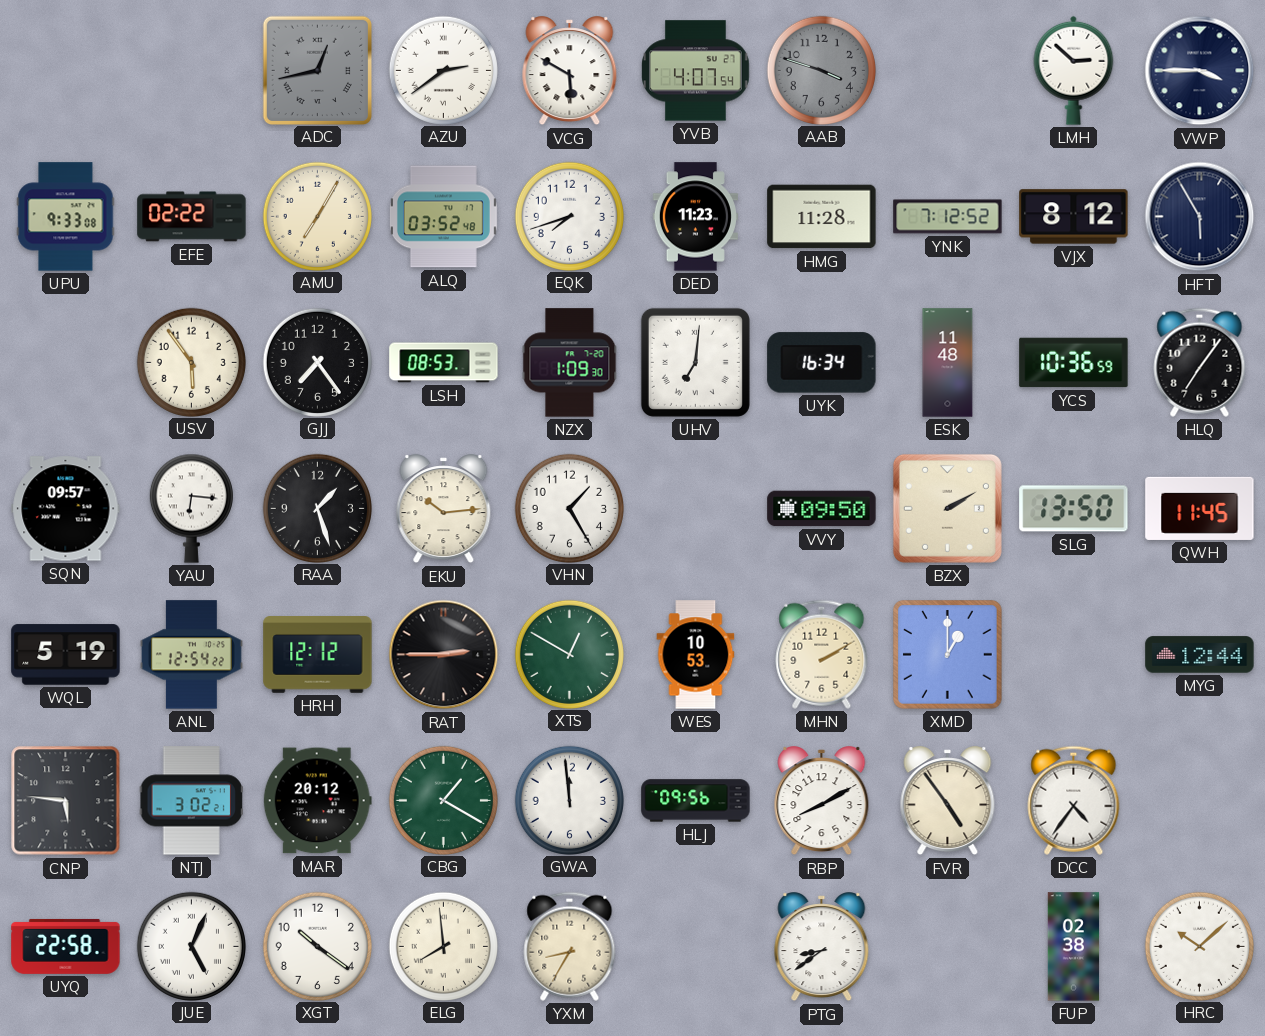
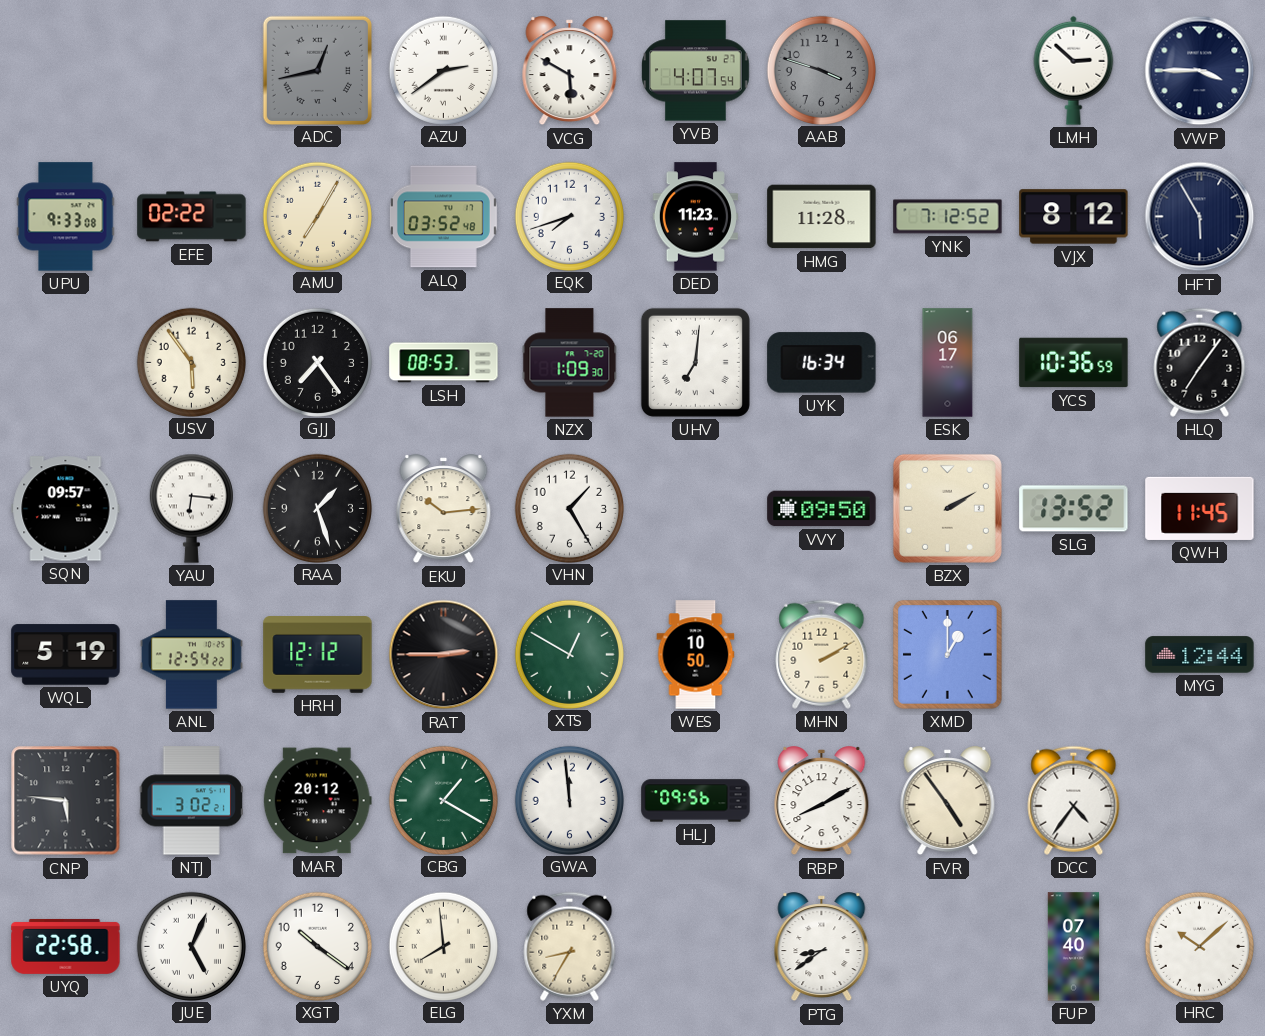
ESK: 11:48 -> 06:17 (948, 363)
SLG: 13:50 -> 13:52 (1074, 509)
WES: 10:53 -> 10:50 (696, 655)
FUP: 02:38 -> 07:40 (1074, 947)
